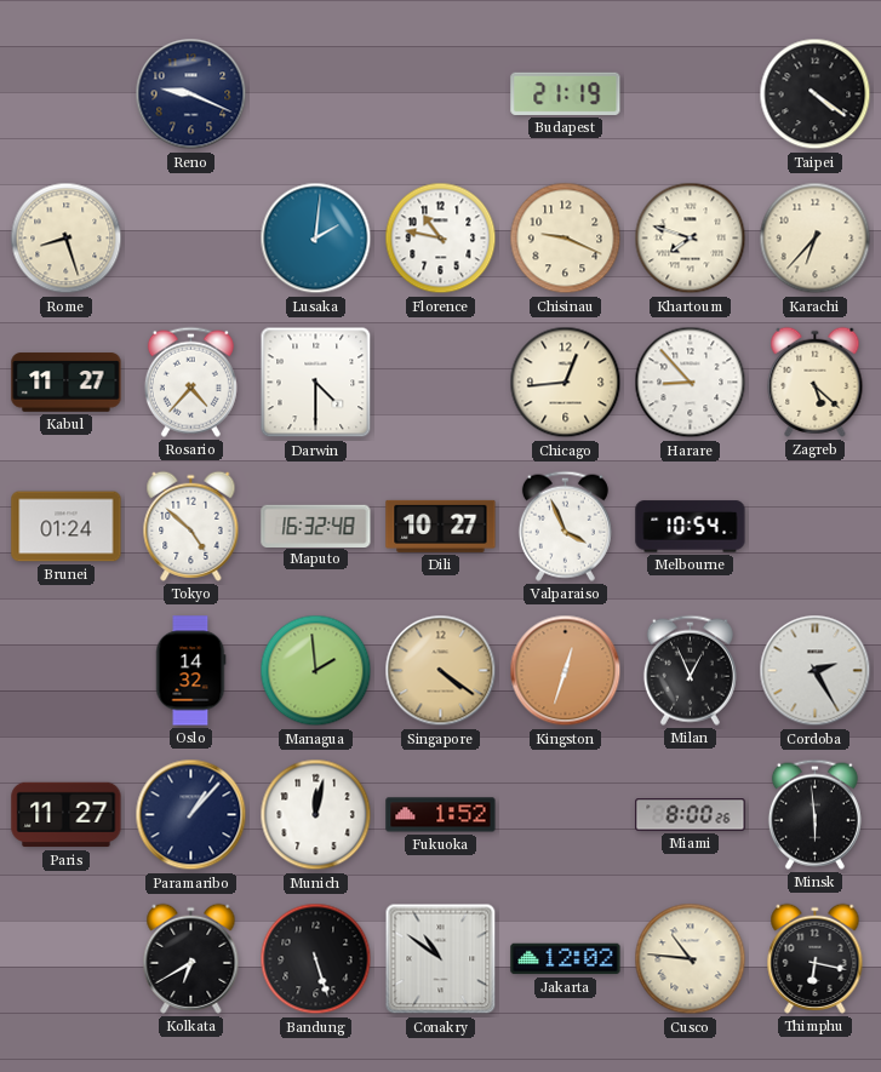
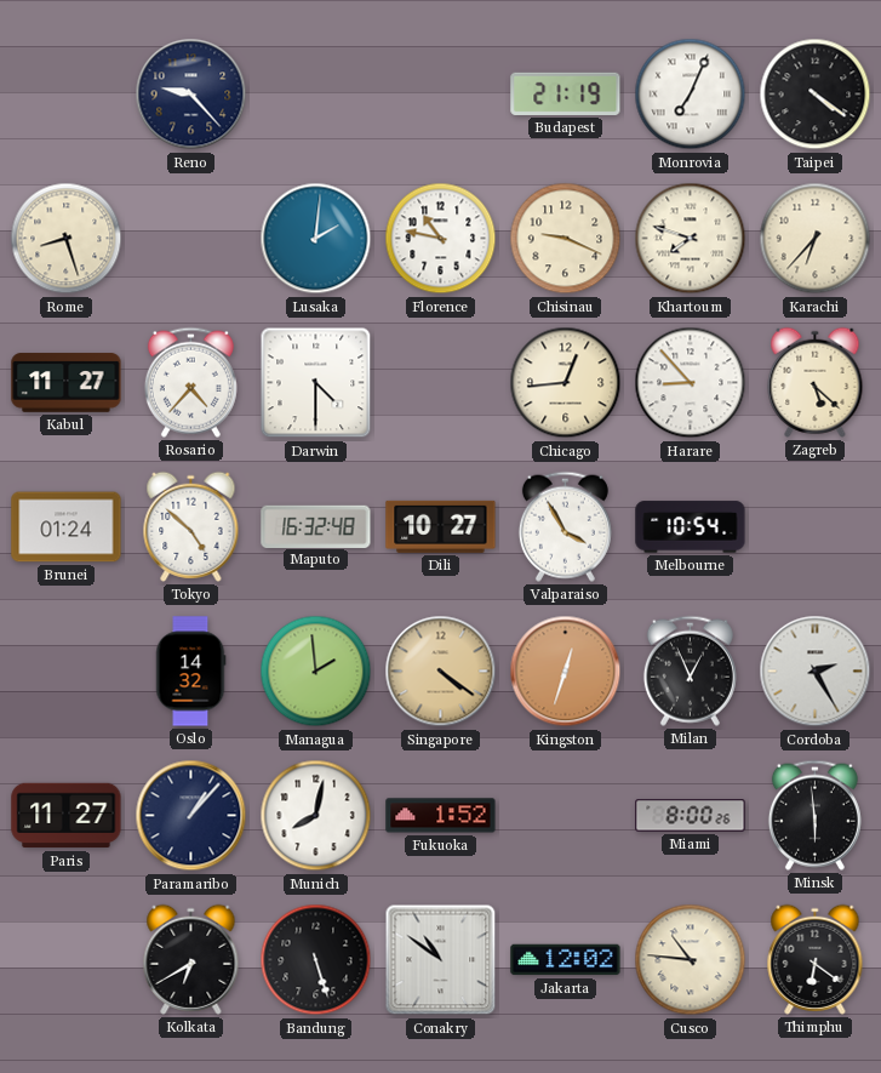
Reno: 9:19 -> 9:23 (191, 95)
Monrovia: none -> 7:04 (691, 95)
Valparaiso: 3:56 -> 3:55 (565, 526)
Munich: 12:02 -> 8:02 (316, 816)
Thimphu: 6:17 -> 6:21 (816, 959)
